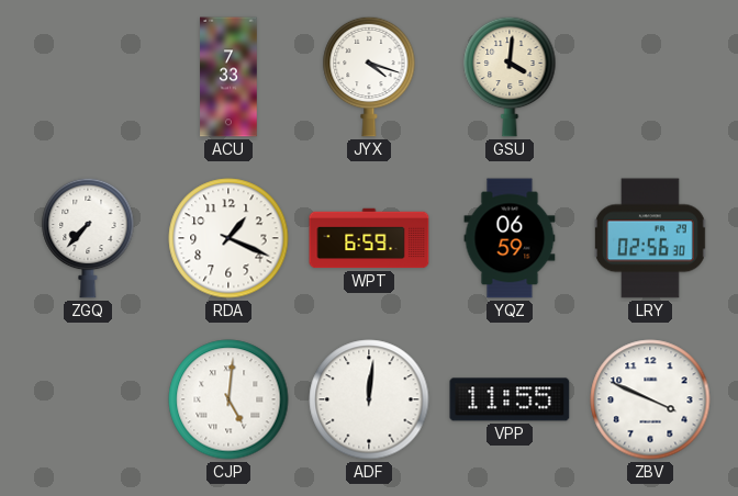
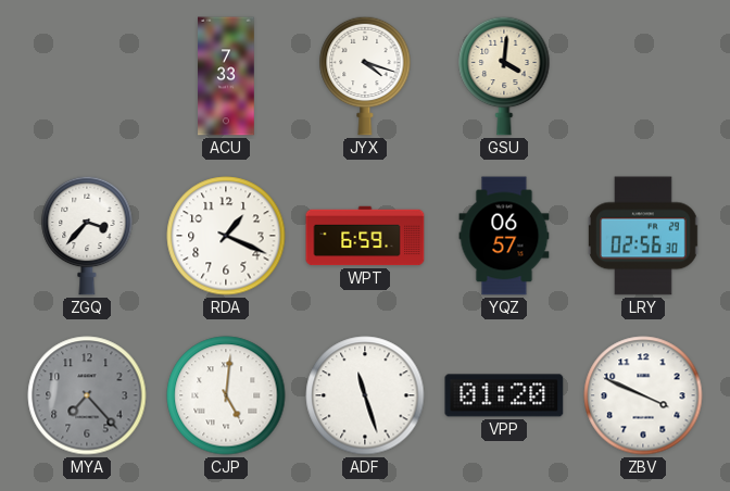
ZGQ: 7:37 -> 3:37 (87, 236)
YQZ: 06:59 -> 06:57 (504, 236)
MYA: none -> 7:23 (87, 395)
ADF: 12:01 -> 11:27 (365, 395)
VPP: 11:55 -> 01:20 (504, 395)
